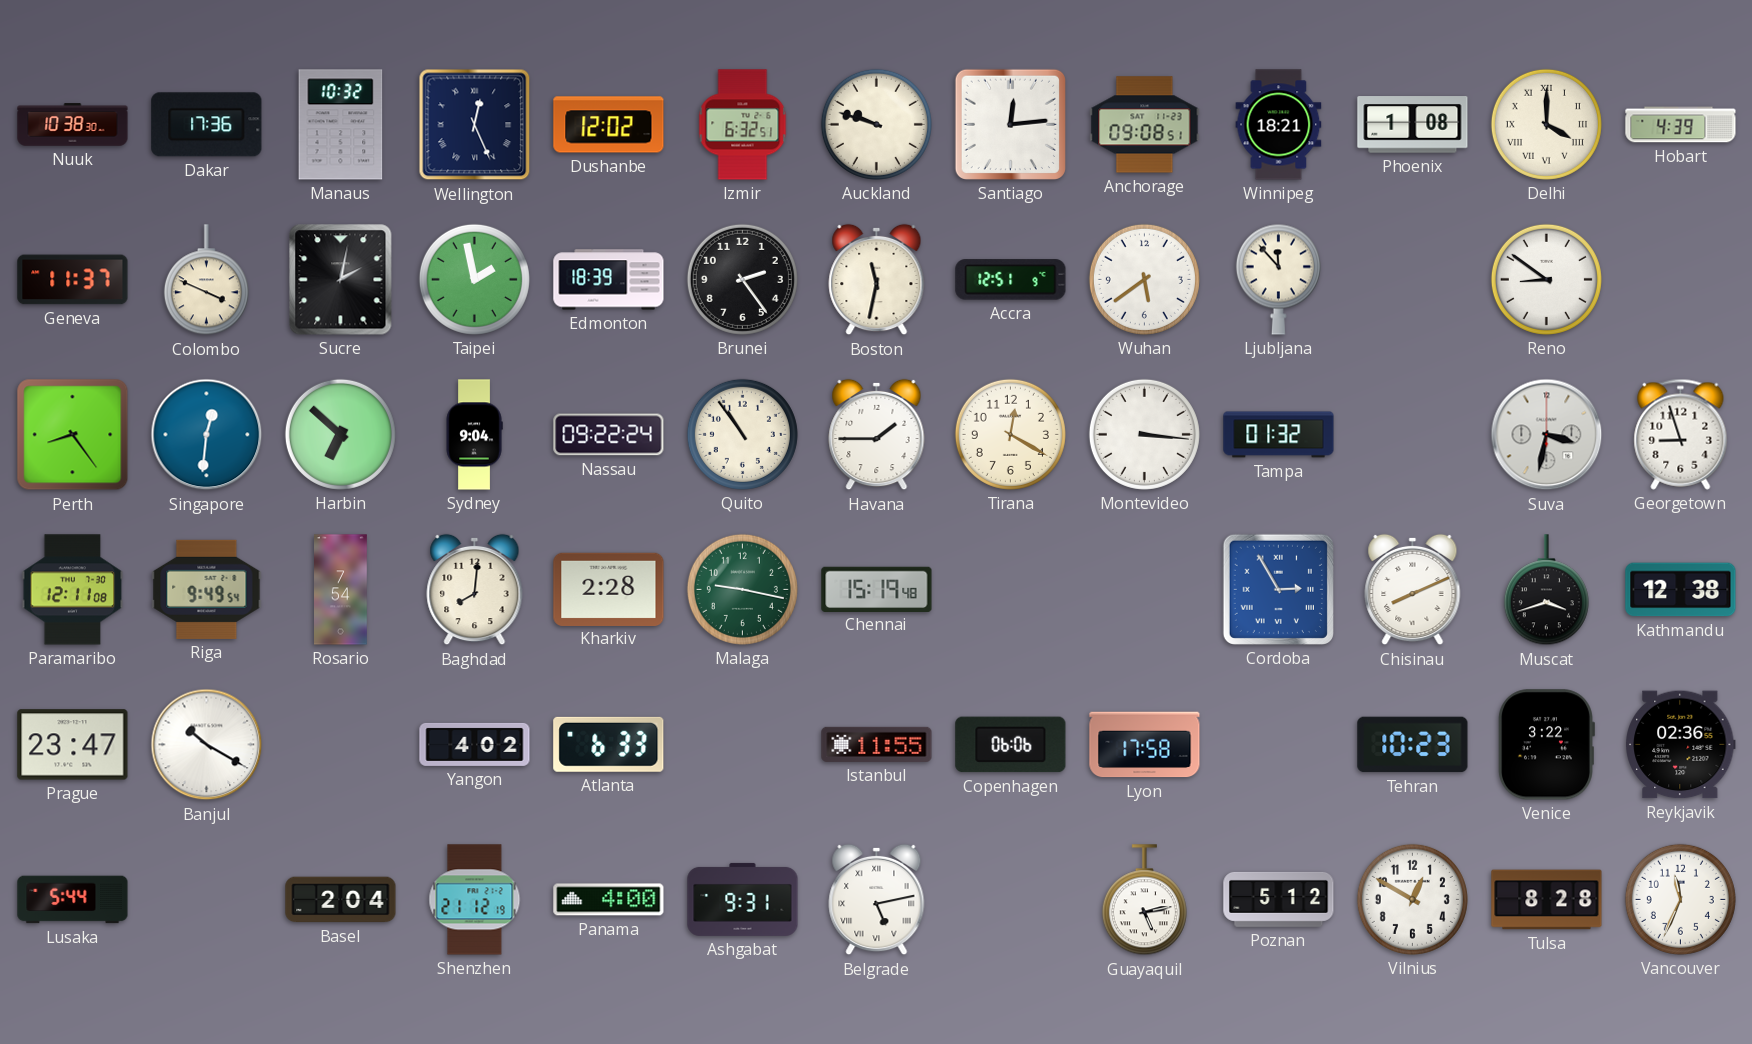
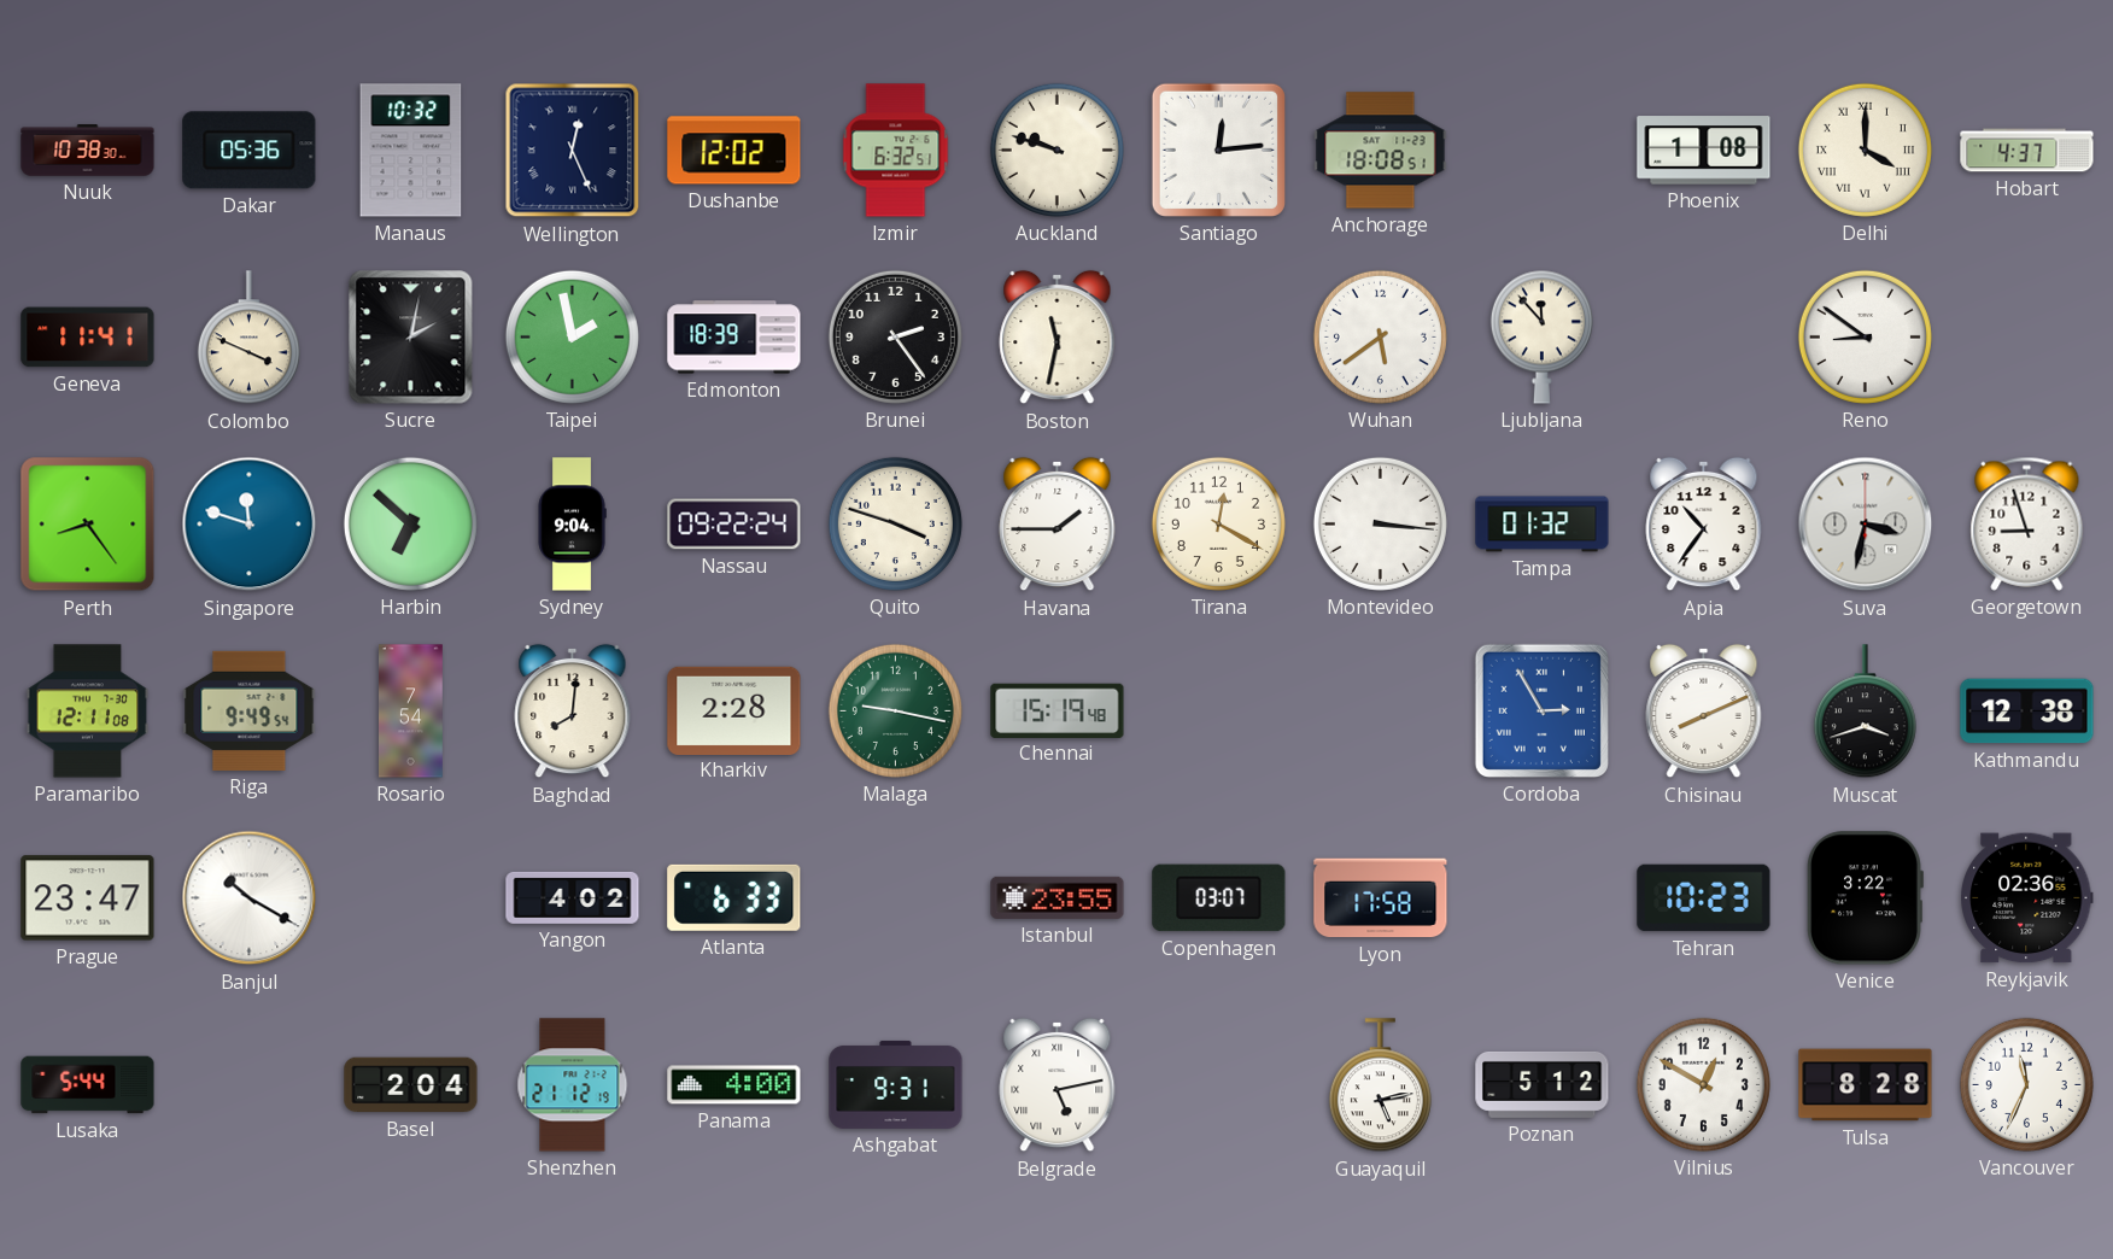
Dakar: 17:36 -> 05:36 (250, 151)
Anchorage: 09:08 -> 18:08 (1381, 151)
Winnipeg: 18:21 -> none (1279, 125)
Hobart: 4:39 -> 4:37 (2027, 151)
Geneva: 11:37 -> 11:41 (88, 338)
Accra: 12:51 -> none (1011, 280)
Singapore: 12:31 -> 11:48 (250, 525)
Quito: 10:54 -> 3:48 (895, 523)
Apia: none -> 10:36 (1704, 525)
Istanbul: 11:55 -> 23:55 (1058, 897)
Copenhagen: 06:06 -> 03:07 (1219, 898)
